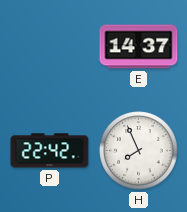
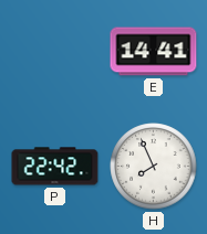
E: 14:37 -> 14:41 (154, 52)
